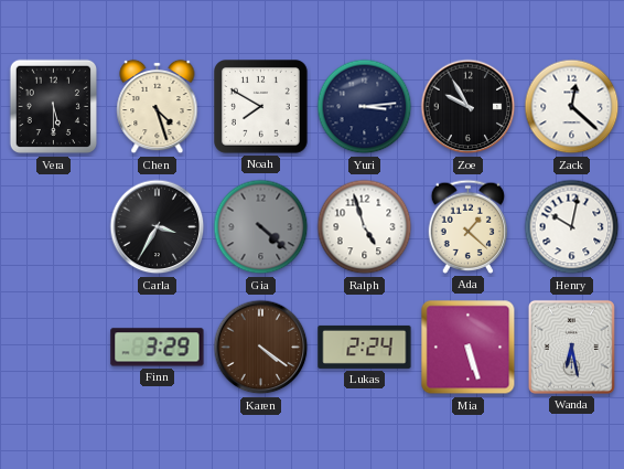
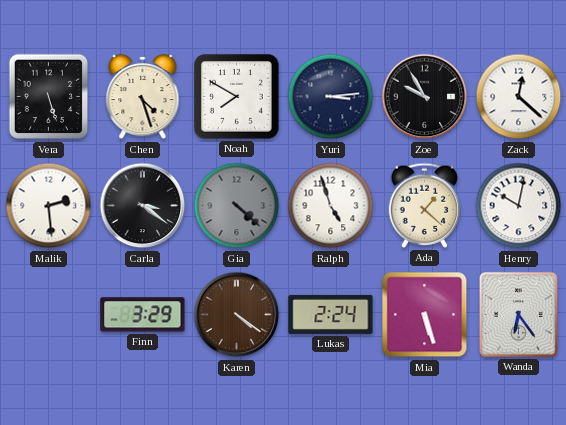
Vera: 5:30 -> 5:27 (48, 97)
Malik: none -> 2:29 (49, 206)
Carla: 3:35 -> 3:21 (143, 206)
Wanda: 6:28 -> 6:24 (518, 314)
